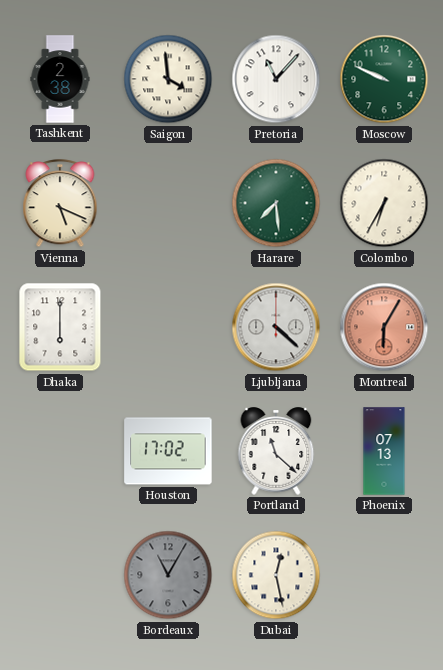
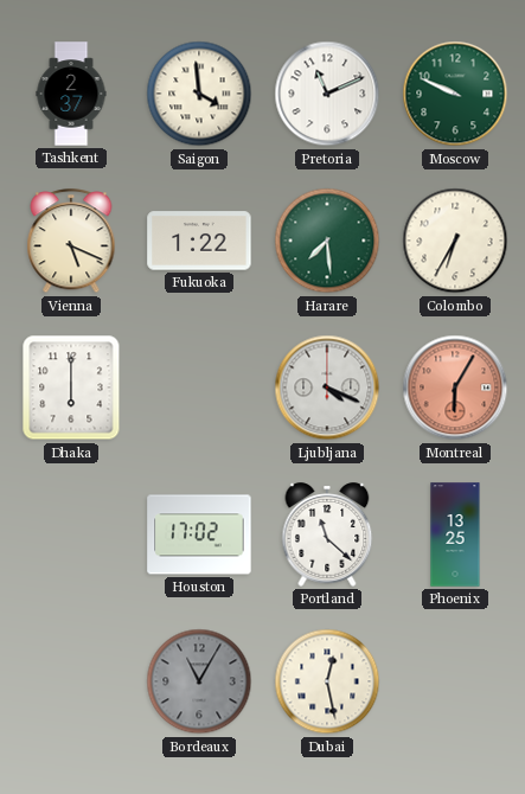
Tashkent: 2:38 -> 2:37 (71, 94)
Pretoria: 11:07 -> 11:11 (327, 94)
Fukuoka: none -> 1:22 (199, 241)
Ljubljana: 4:22 -> 4:19 (327, 388)
Phoenix: 07:13 -> 13:25 (455, 534)
